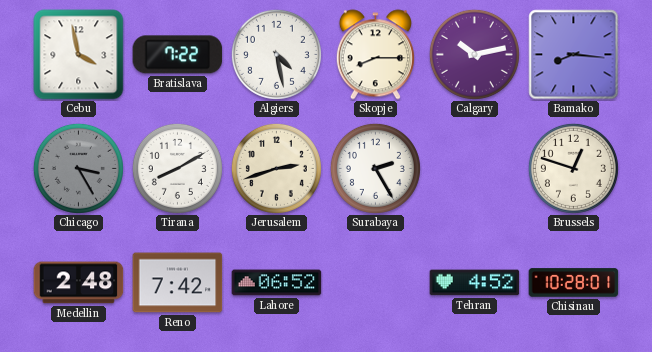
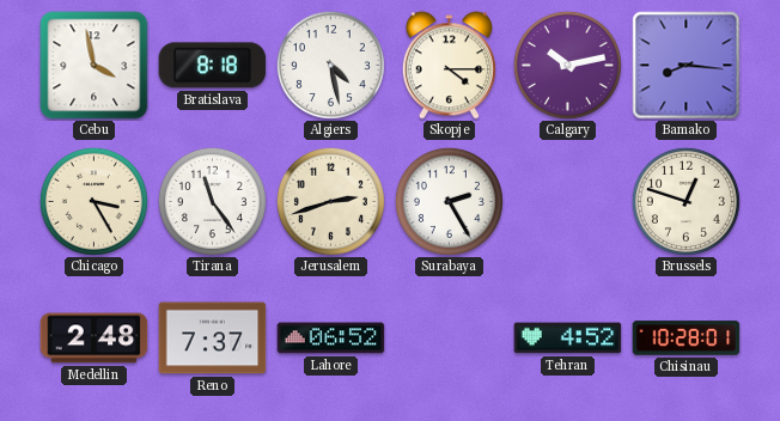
Bratislava: 7:22 -> 8:18 (213, 66)
Skopje: 8:15 -> 4:15 (449, 66)
Chicago dial: grey -> cream (93, 201)
Tirana: 8:10 -> 11:24 (212, 201)
Reno: 7:42 -> 7:37 (213, 338)
